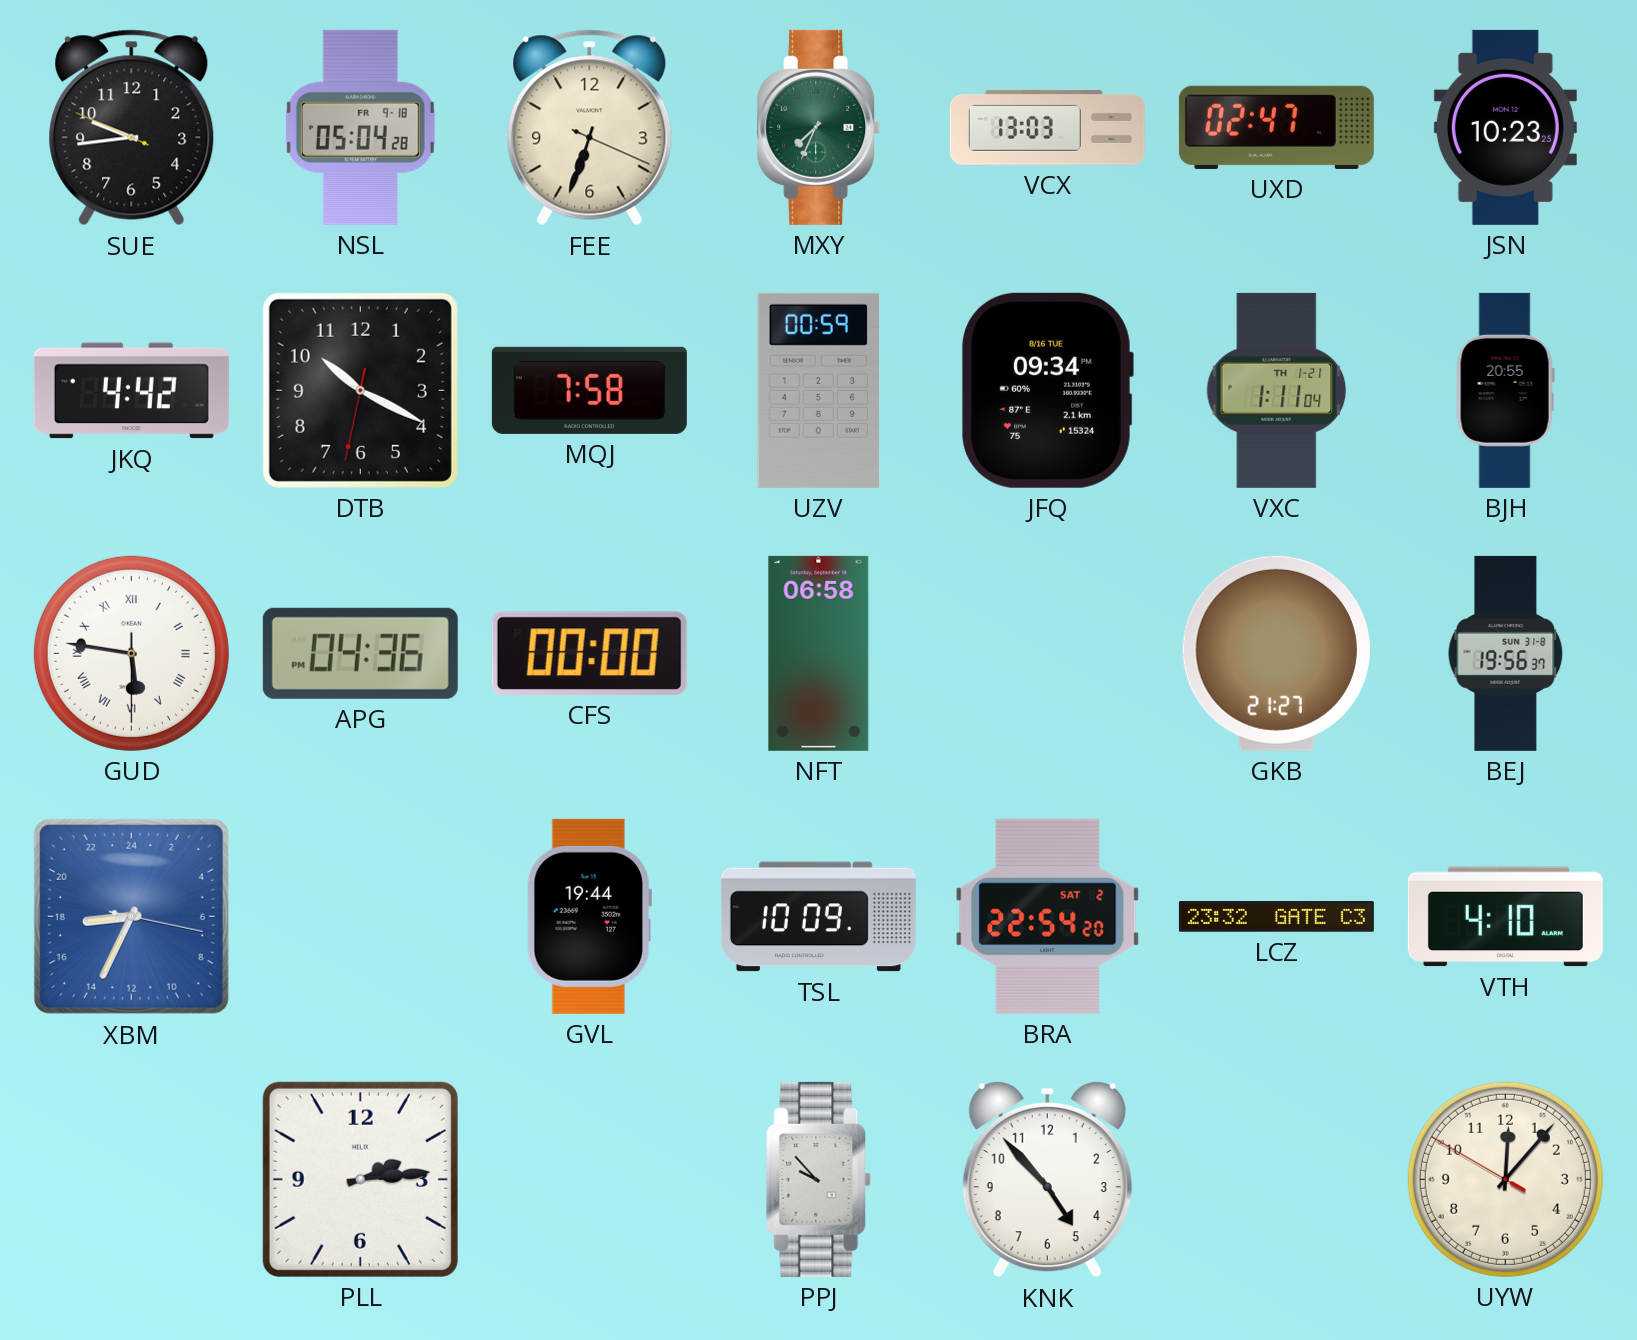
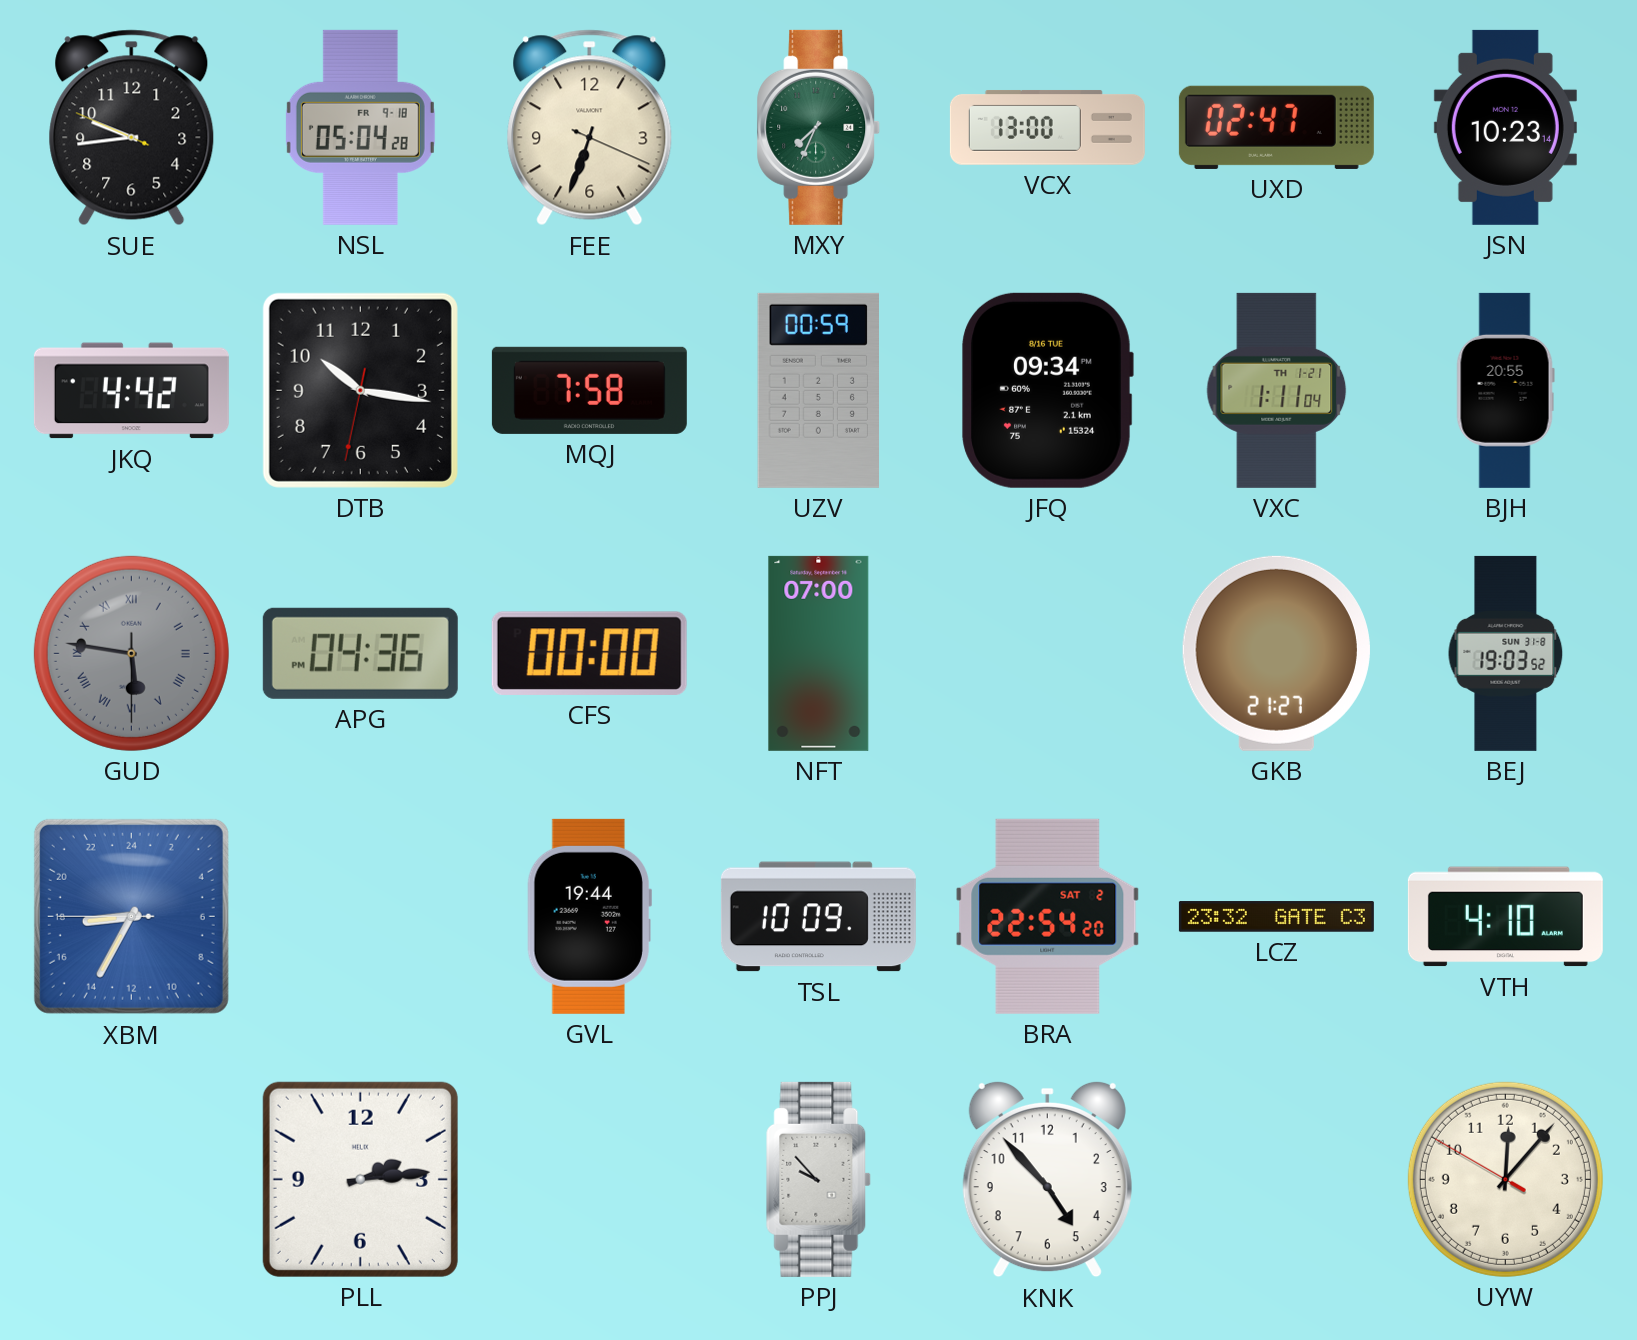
VCX: 13:03 -> 13:00 (1047, 127)
JSN: 10:23:25 -> 10:23:14 (1505, 127)
DTB: 10:19 -> 10:16 (360, 390)
GUD dial: white -> grey (131, 653)
NFT: 06:58 -> 07:00 (819, 653)
BEJ: 19:56 -> 19:03 (1506, 653)
XBM: 17:34:17 -> 17:34:45 (131, 916)
